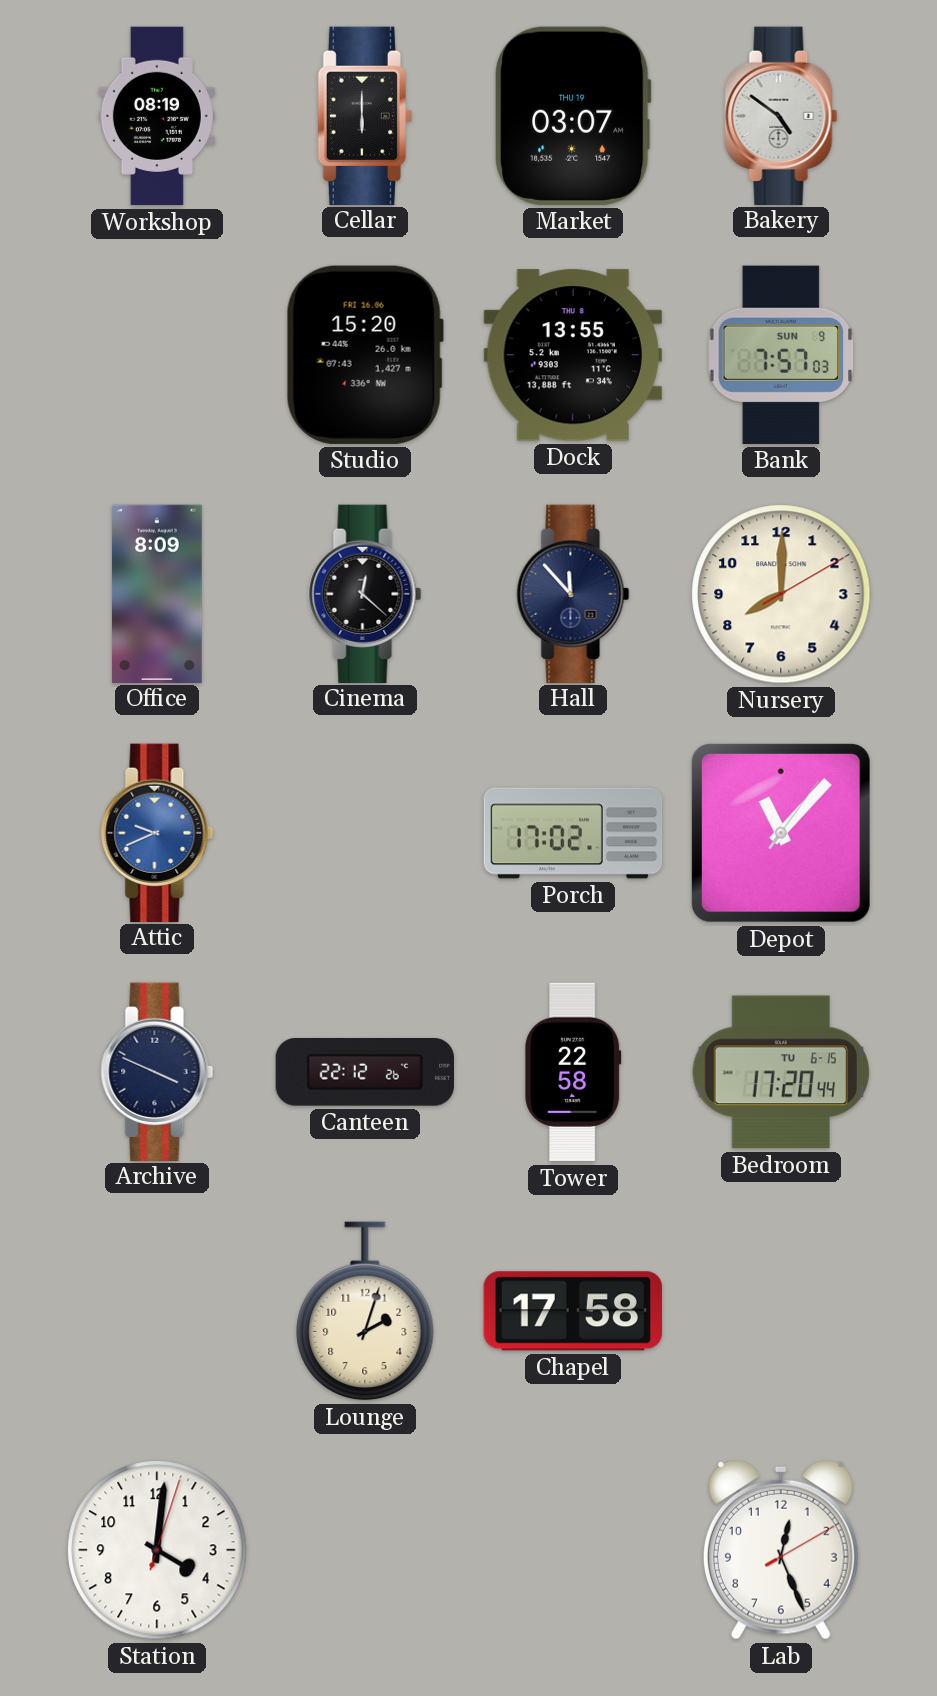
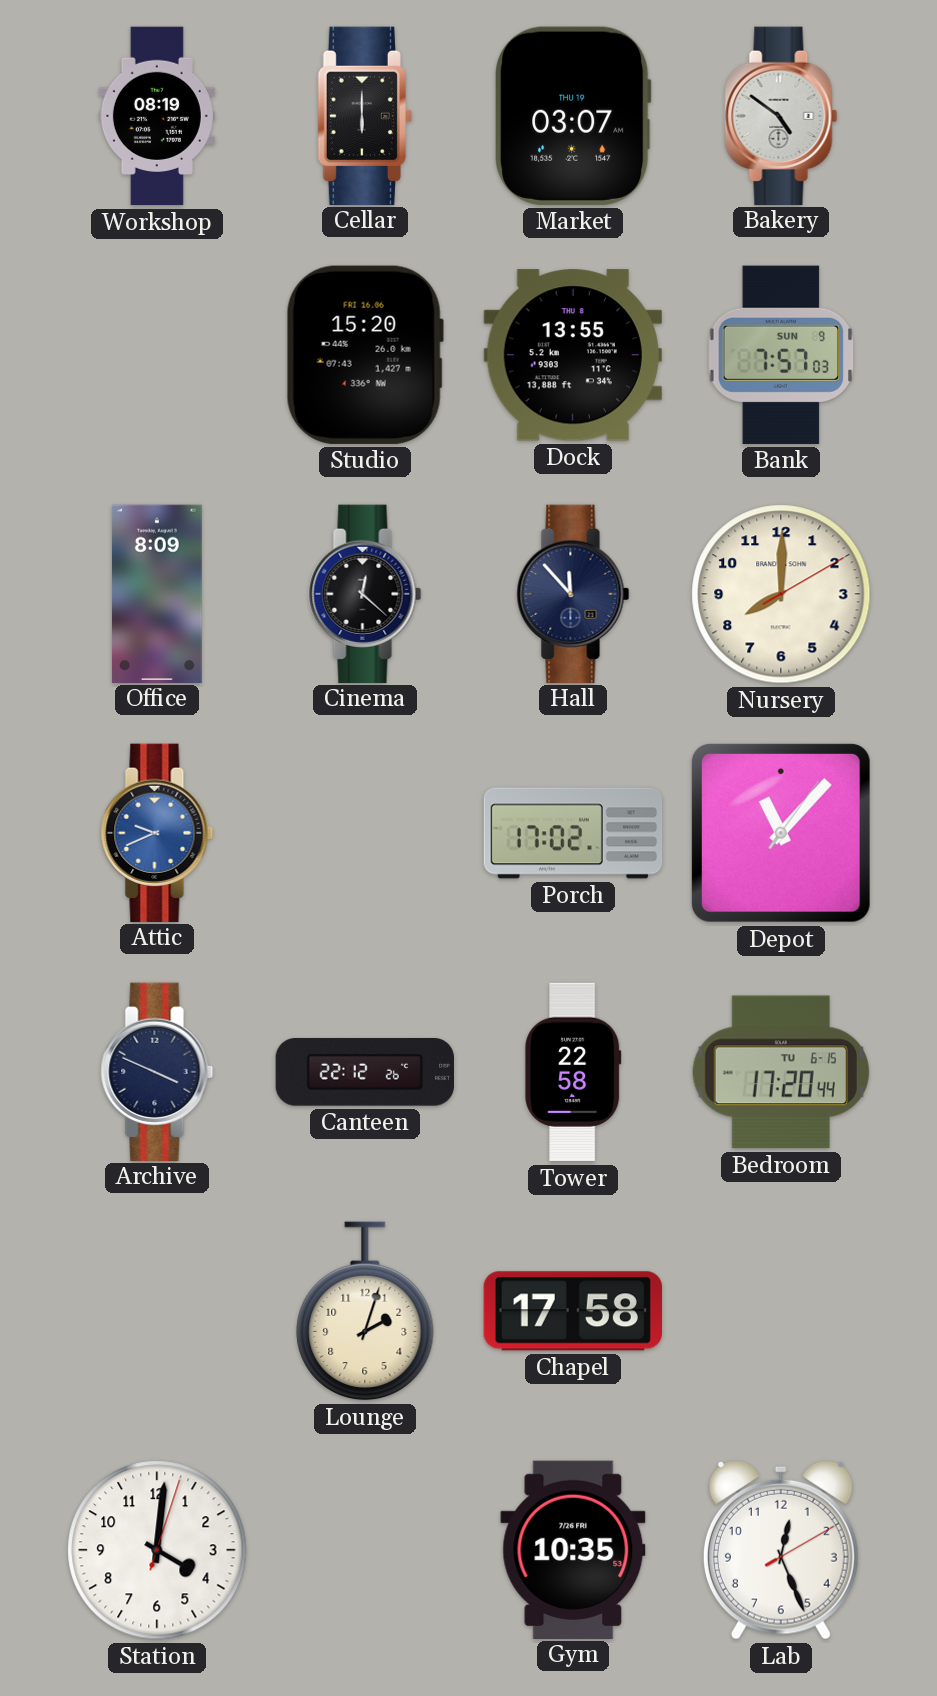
Gym: none -> 10:35 (573, 1549)
